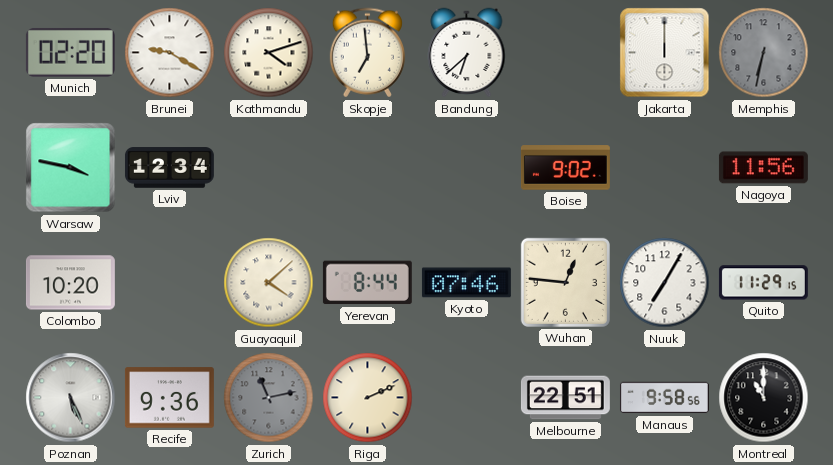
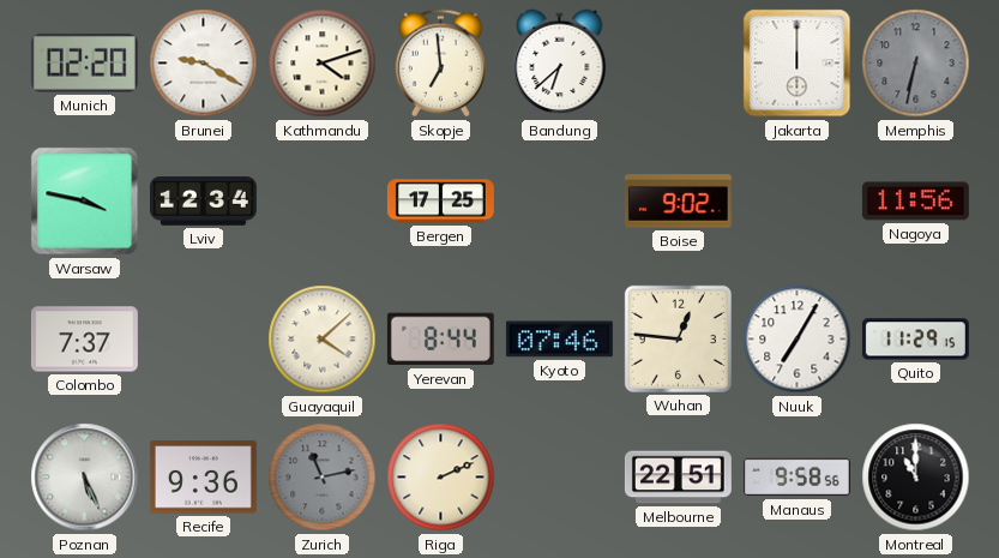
Bergen: none -> 17:25 (440, 202)
Colombo: 10:20 -> 7:37 (84, 340)
